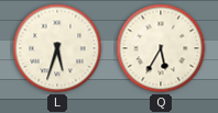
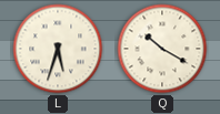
Q: 5:35 -> 10:20 (162, 49)
